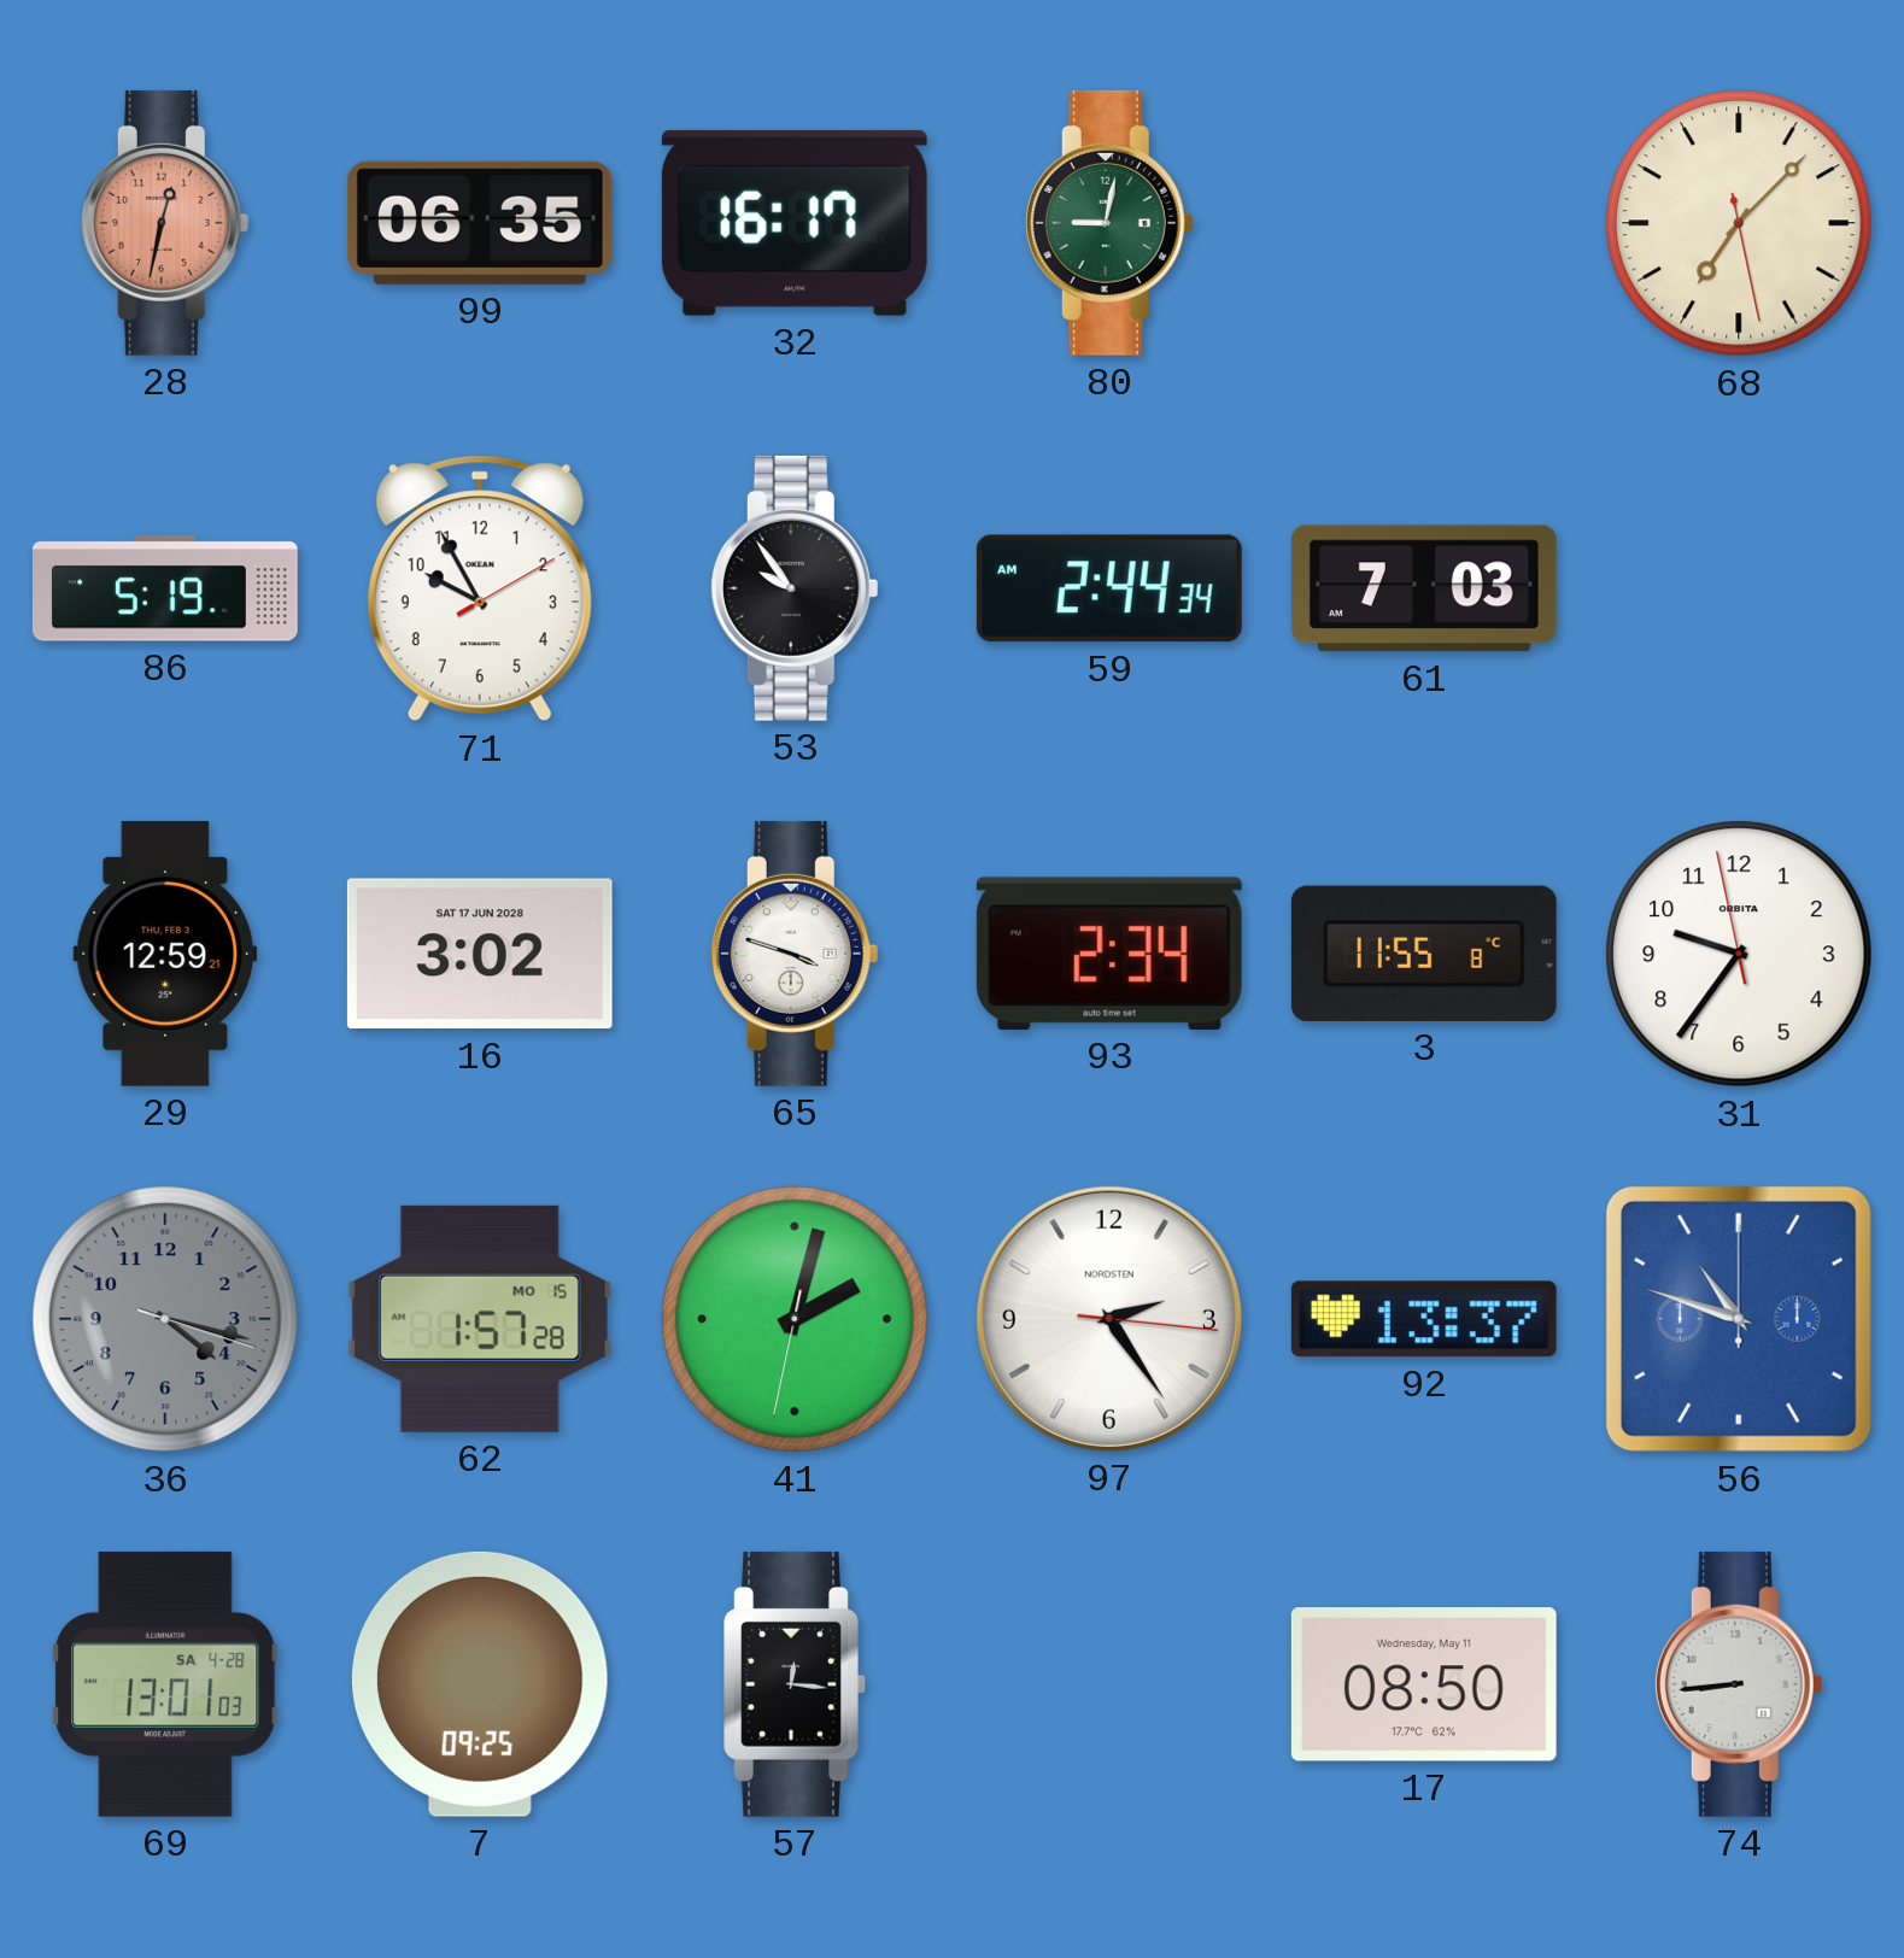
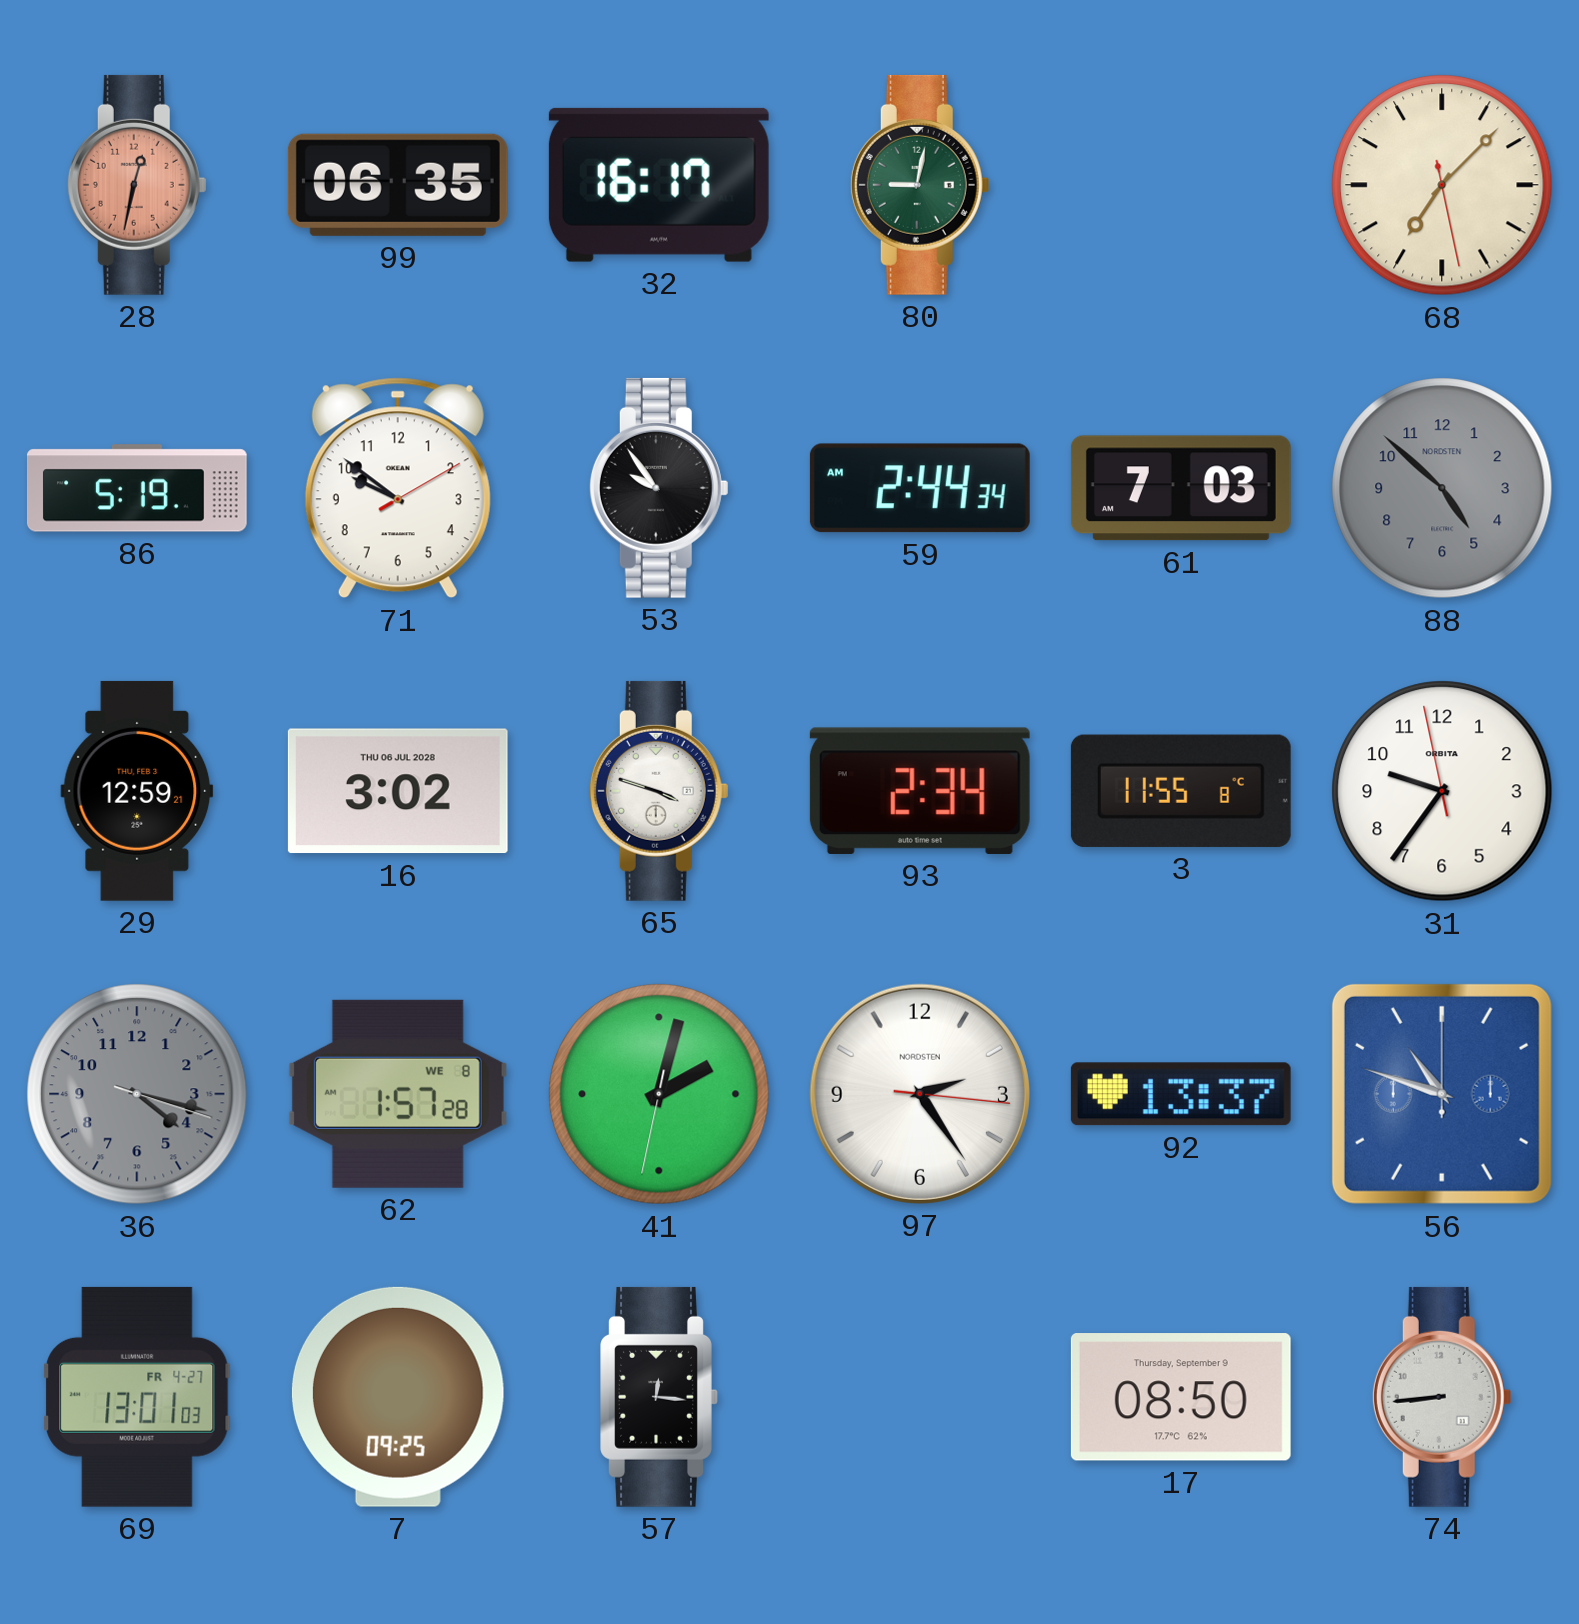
71: 9:55 -> 9:51 (398, 488)
88: none -> 4:52 (1442, 488)
16 date: SAT 17 JUN 2028 -> THU 06 JUL 2028 (398, 791)
62 date: MO 15 -> WE 8 (398, 1094)
69 date: SA 4-28 -> FR 4-27 (137, 1397)
17 date: Wednesday, May 11 -> Thursday, September 9 (1181, 1397)
